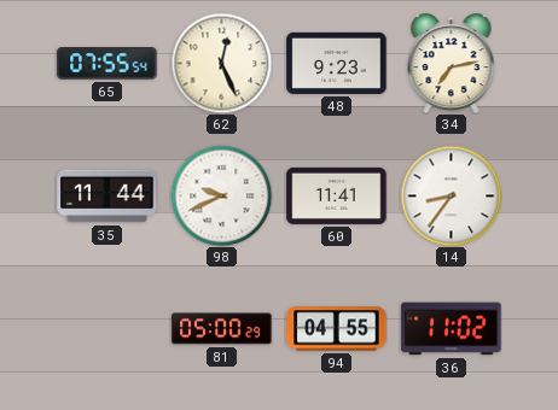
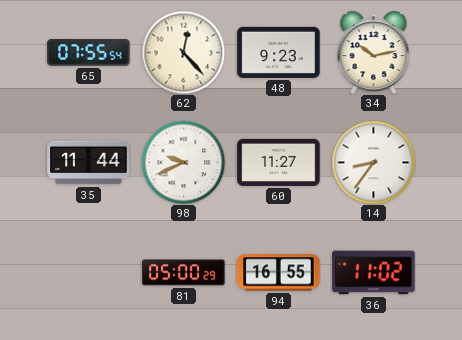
62: 12:26 -> 12:23 (183, 52)
34: 7:13 -> 10:13 (374, 53)
60: 11:41 -> 11:27 (279, 162)
94: 04:55 -> 16:55 (279, 273)
